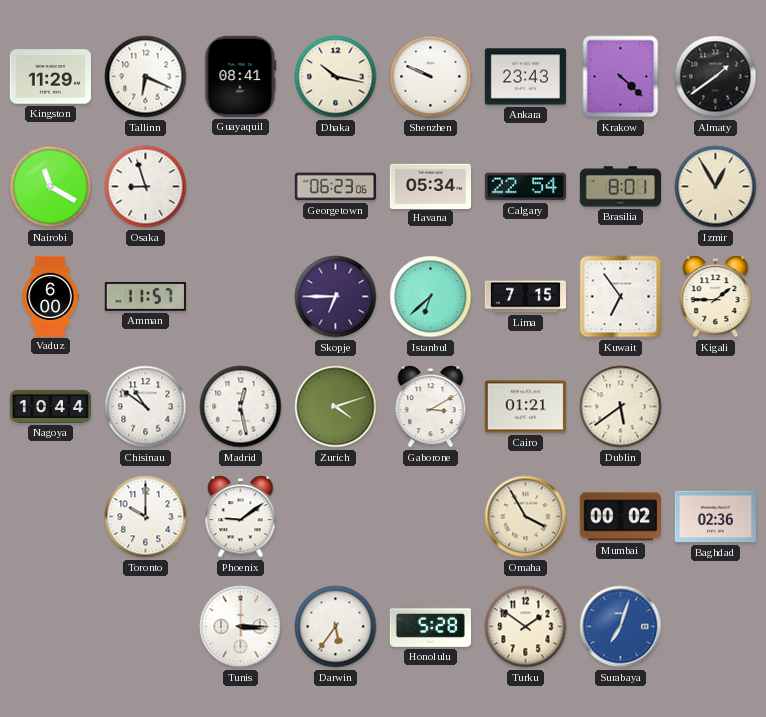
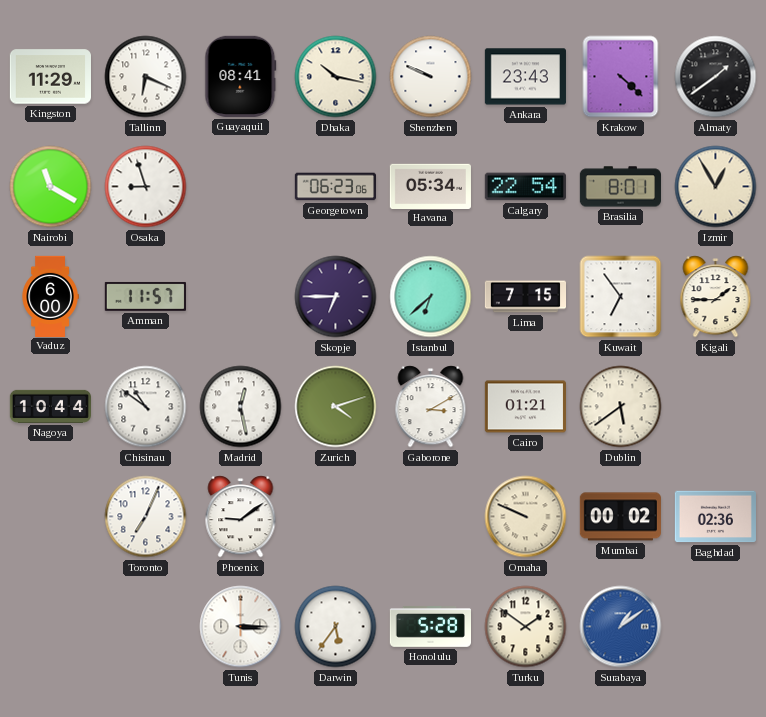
Toronto: 10:00 -> 7:04 (146, 517)
Omaha: 3:55 -> 9:49 (526, 517)
Surabaya: 7:03 -> 1:09 (621, 627)
